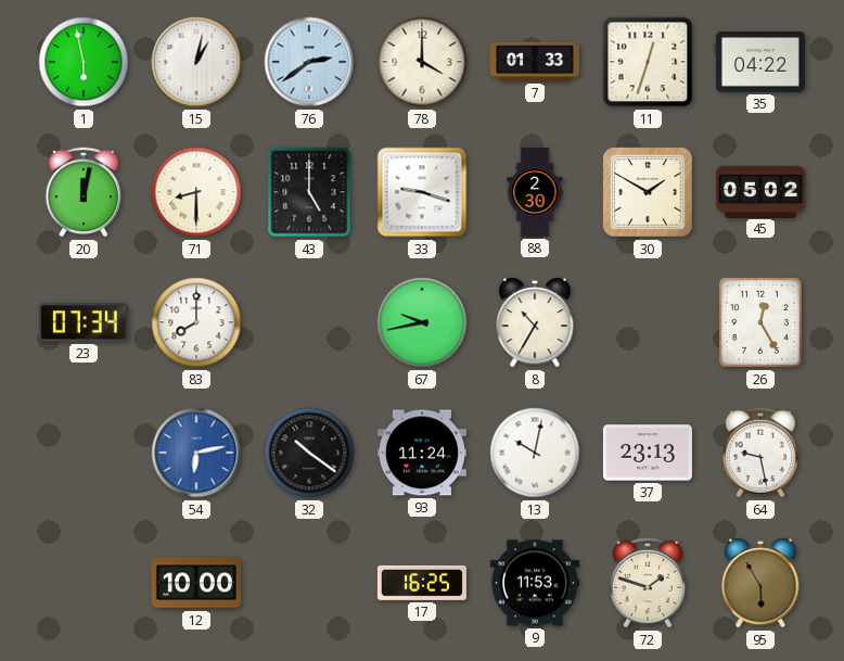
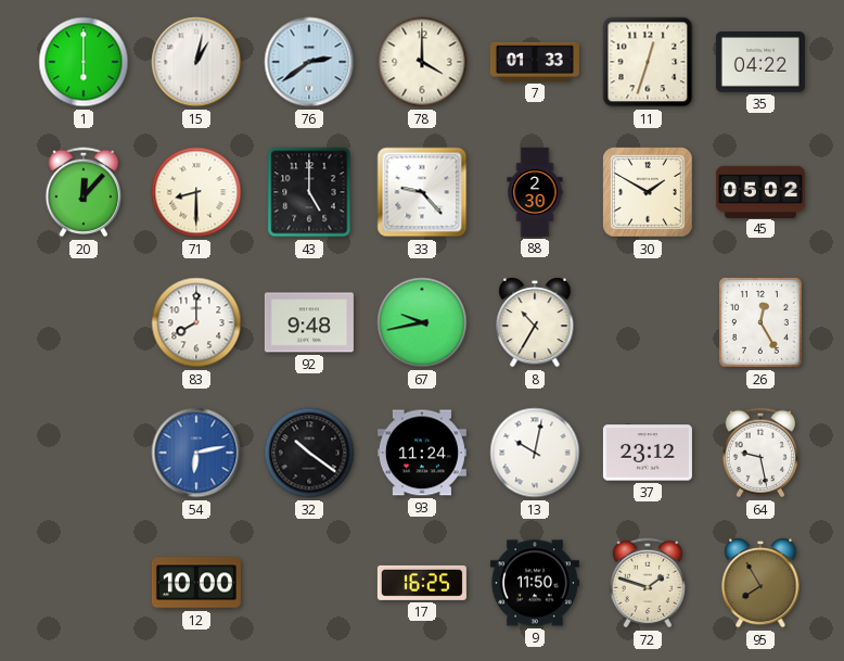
1: 5:58 -> 6:00 (84, 62)
20: 12:02 -> 12:07 (84, 192)
33: 9:18 -> 9:23 (422, 192)
23: 07:34 -> none (84, 322)
92: none -> 9:48 (309, 322)
37: 23:13 -> 23:12 (648, 453)
9: 11:53 -> 11:50 (535, 583)
95: 5:55 -> 7:55 (760, 584)
